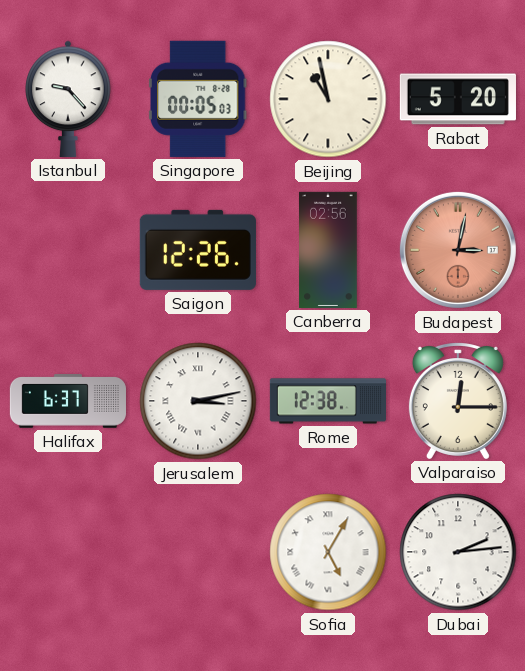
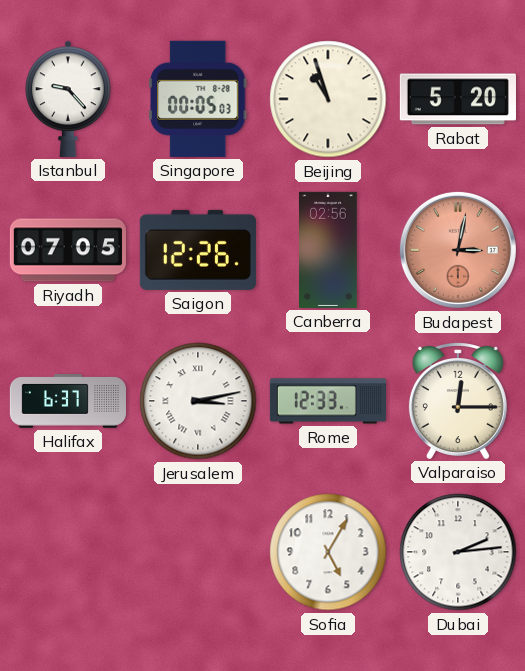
Beijing: 10:58 -> 10:57 (328, 99)
Riyadh: none -> 07:05 (68, 250)
Rome: 12:38 -> 12:33 (328, 401)
Sofia numerals: Roman -> Arabic (328, 552)
